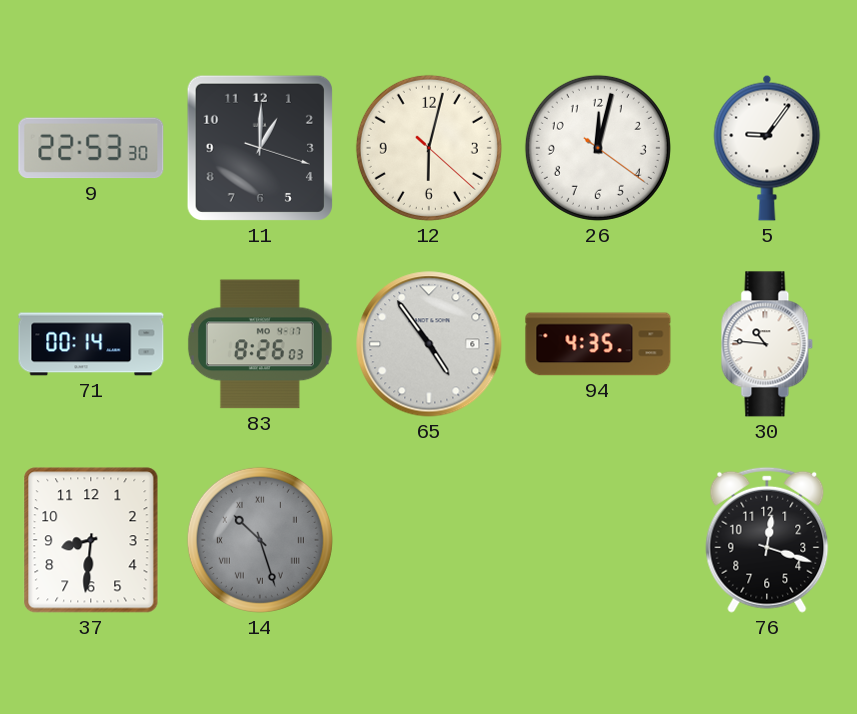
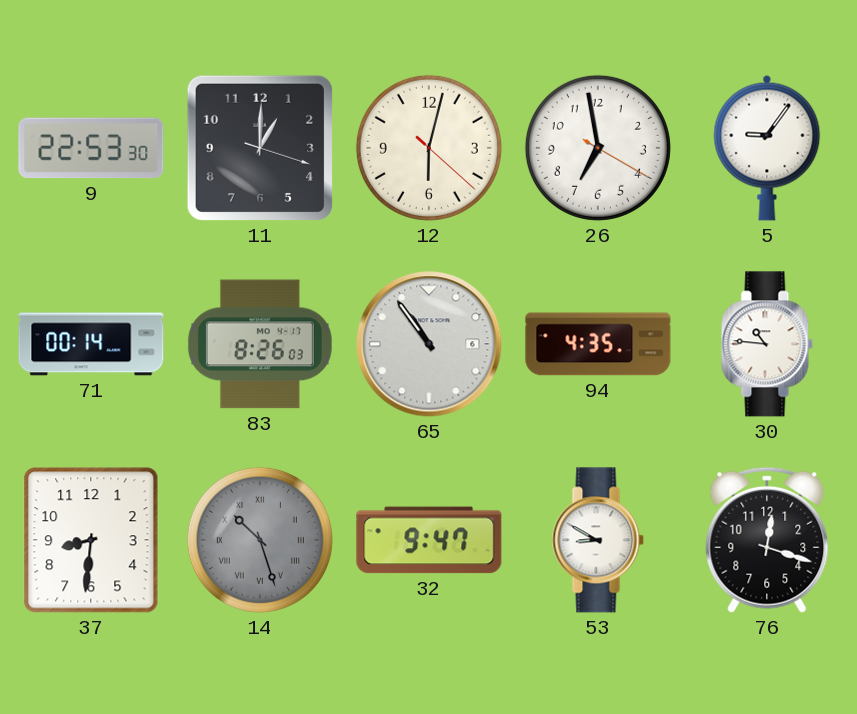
26: 12:02 -> 6:58 (598, 148)
65: 4:54 -> 10:54 (429, 344)
32: none -> 9:47 (429, 540)
53: none -> 8:50 (598, 540)
